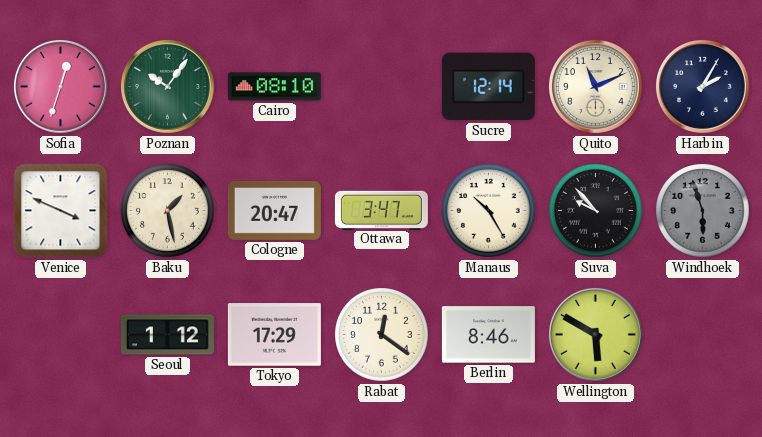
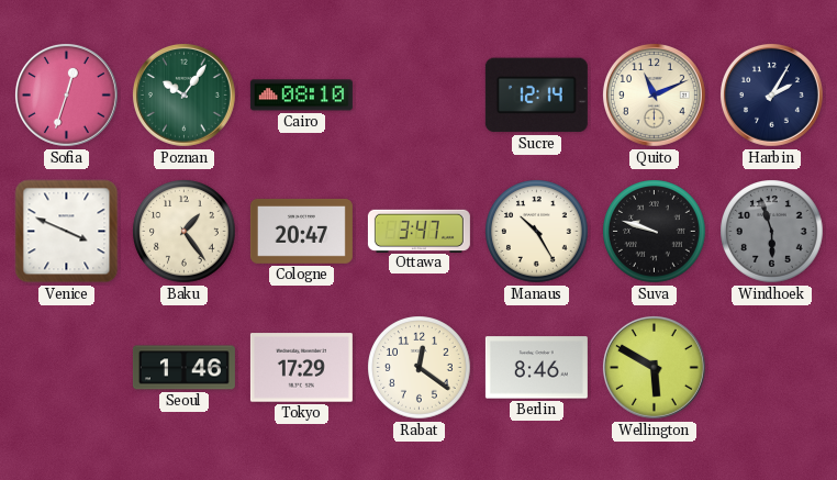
Baku: 1:28 -> 1:24 (185, 232)
Suva: 9:53 -> 9:48 (655, 232)
Seoul: 1:12 -> 1:46 (183, 368)
